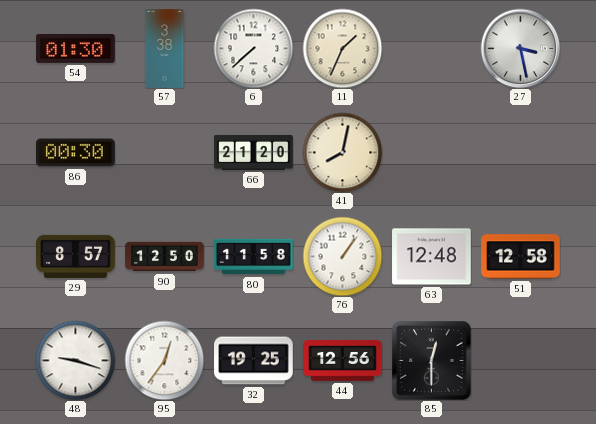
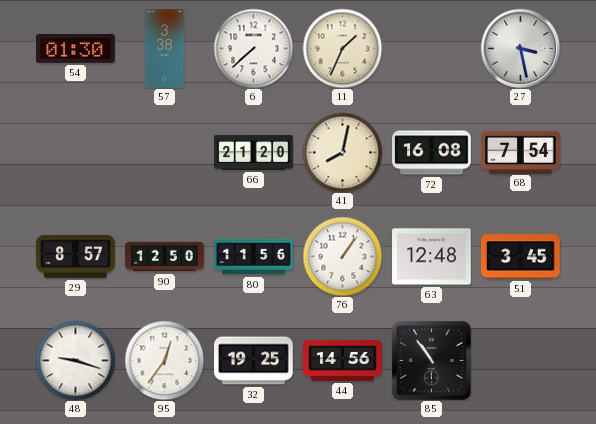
86: 00:30 -> none (76, 153)
72: none -> 16:08 (432, 153)
68: none -> 7:54 (521, 152)
80: 11:58 -> 11:56 (254, 257)
51: 12:58 -> 3:45 (521, 257)
44: 12:56 -> 14:56 (343, 361)
85: 12:30 -> 10:54 (432, 361)
